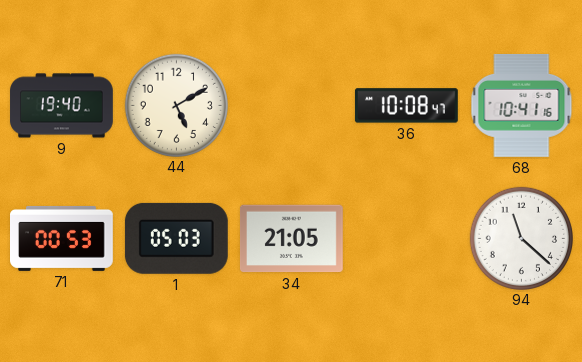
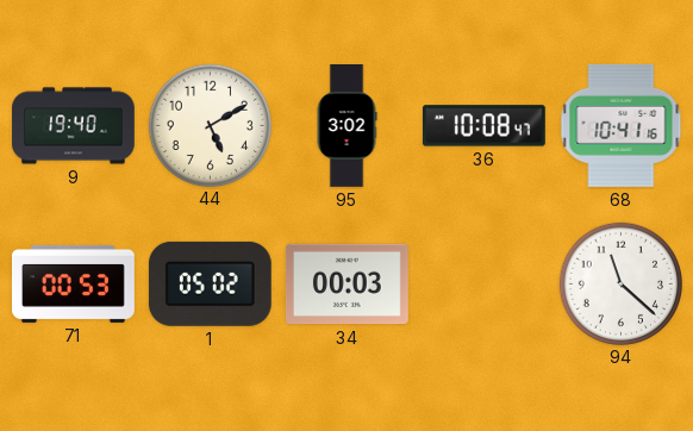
95: none -> 3:02 (346, 126)
1: 05:03 -> 05:02 (210, 283)
34: 21:05 -> 00:03 (346, 285)
